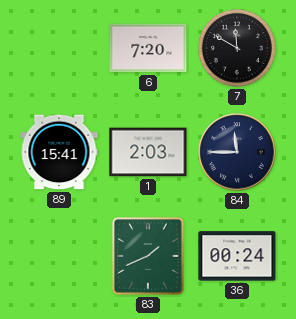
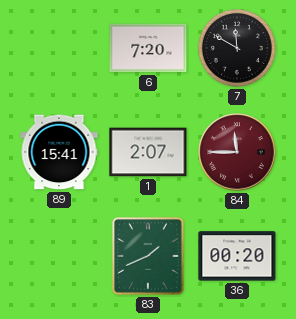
1: 2:03 -> 2:07 (148, 152)
84 dial: navy -> burgundy (237, 152)
36: 00:24 -> 00:20 (237, 256)
